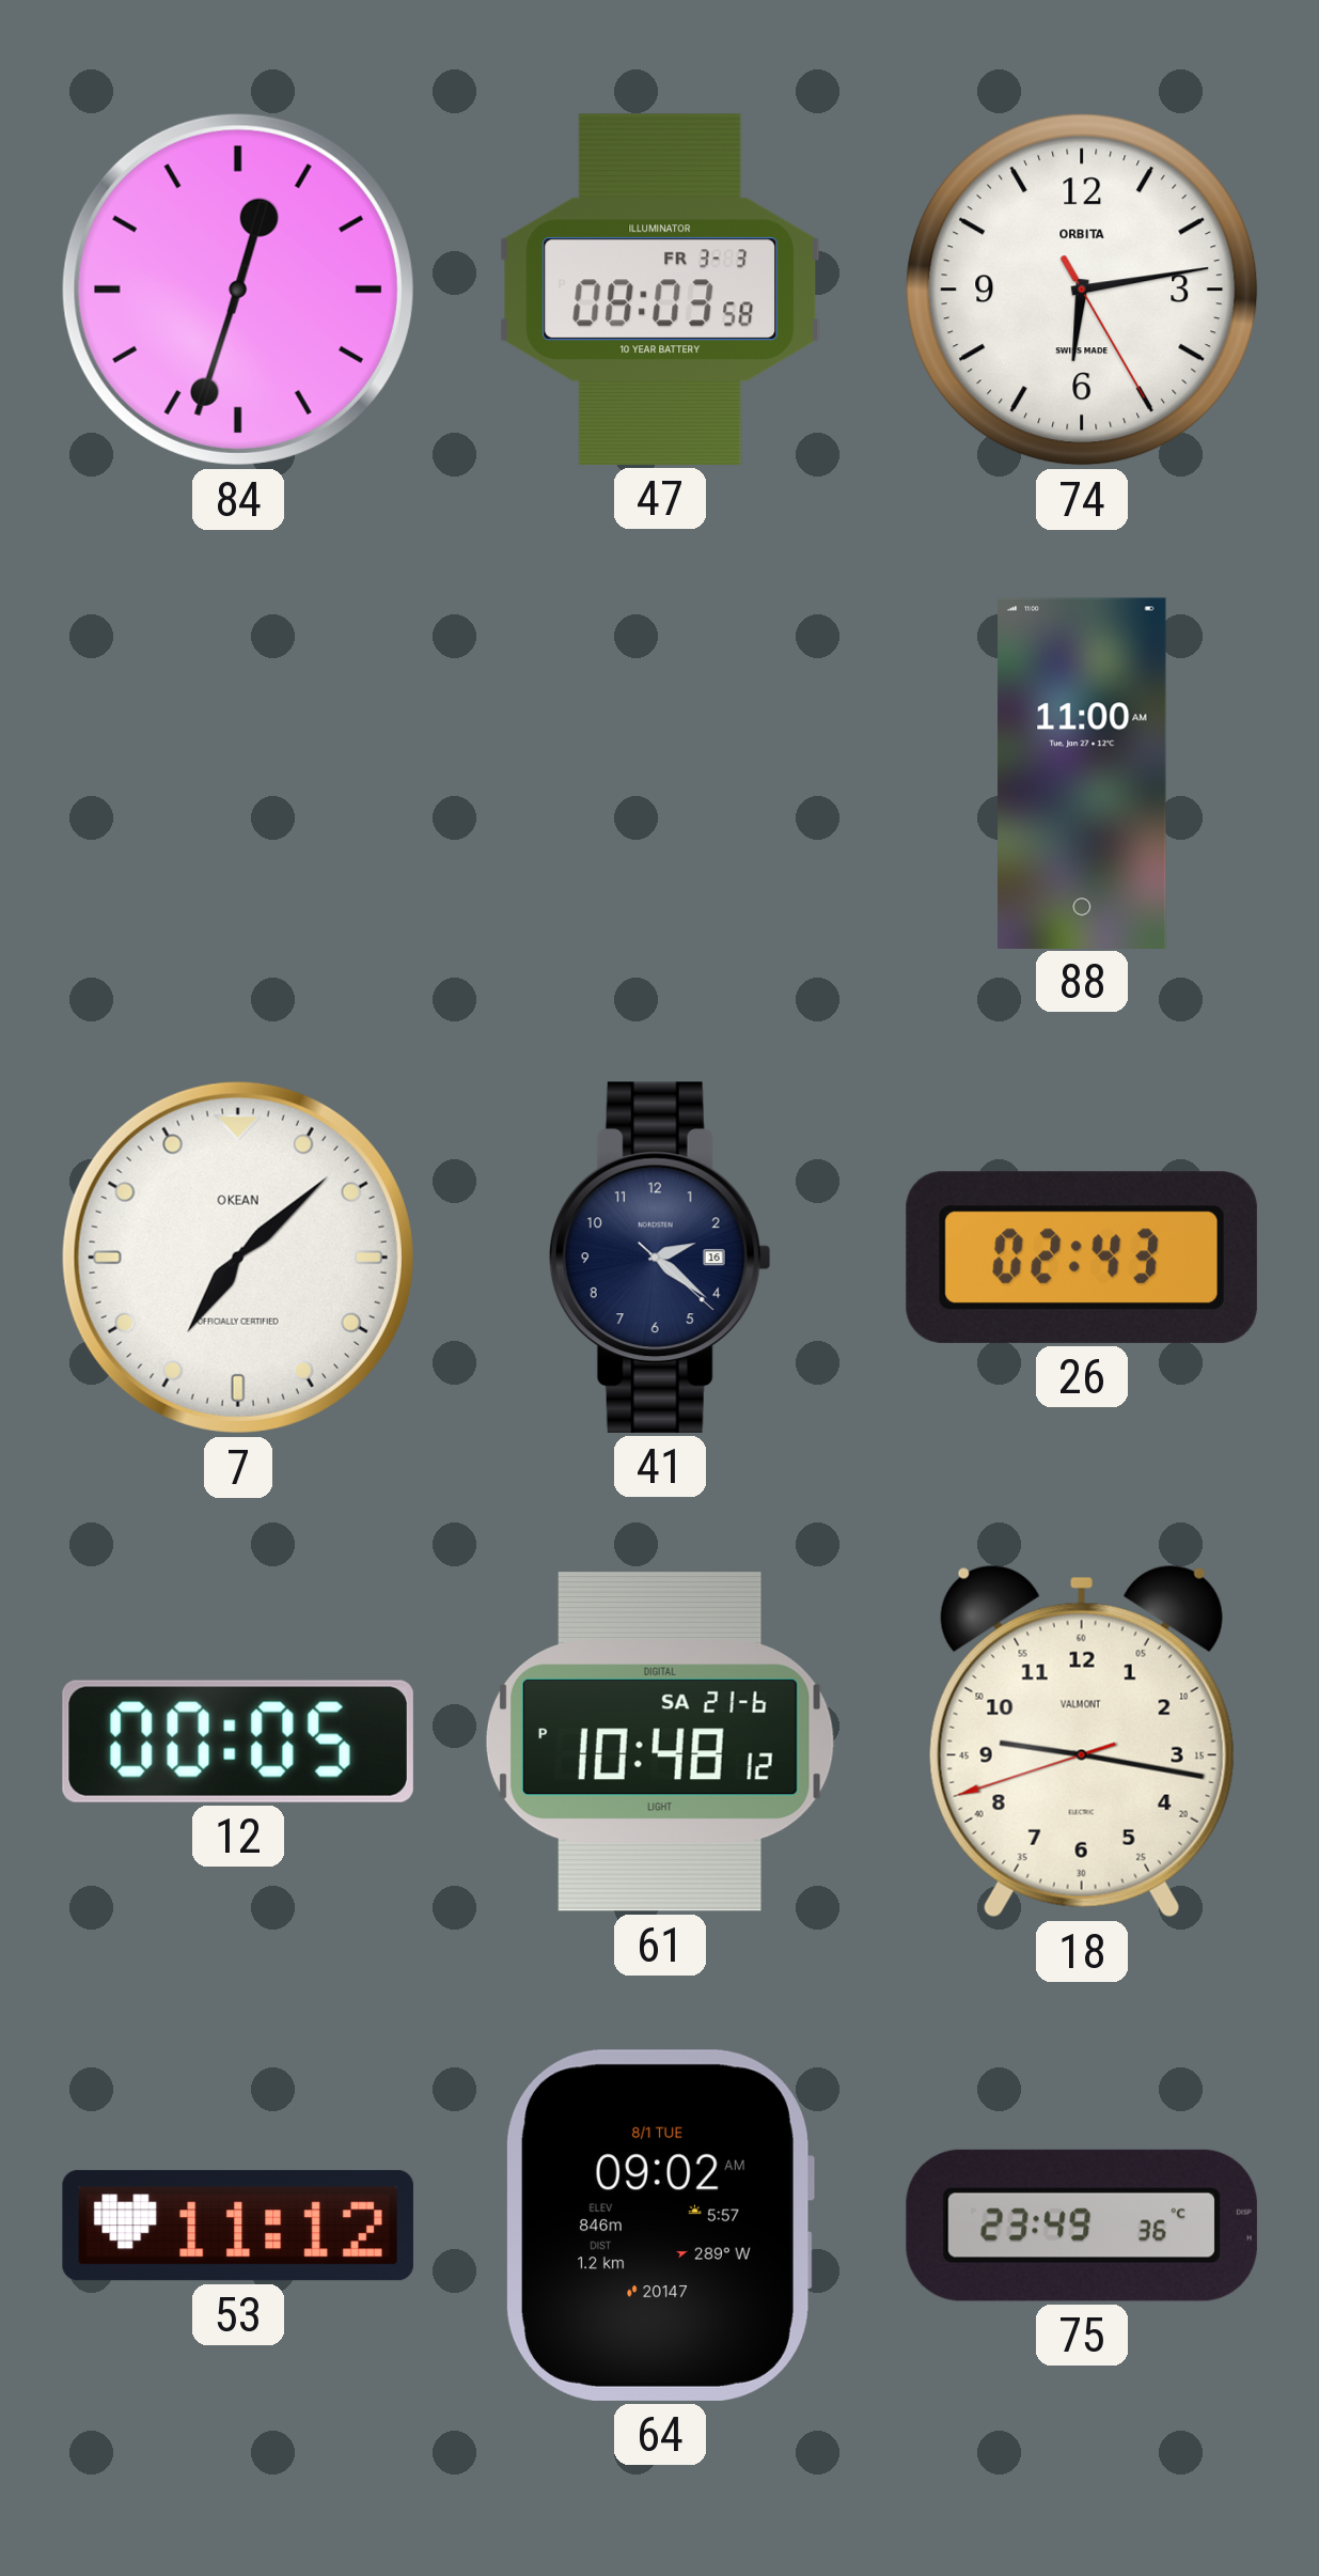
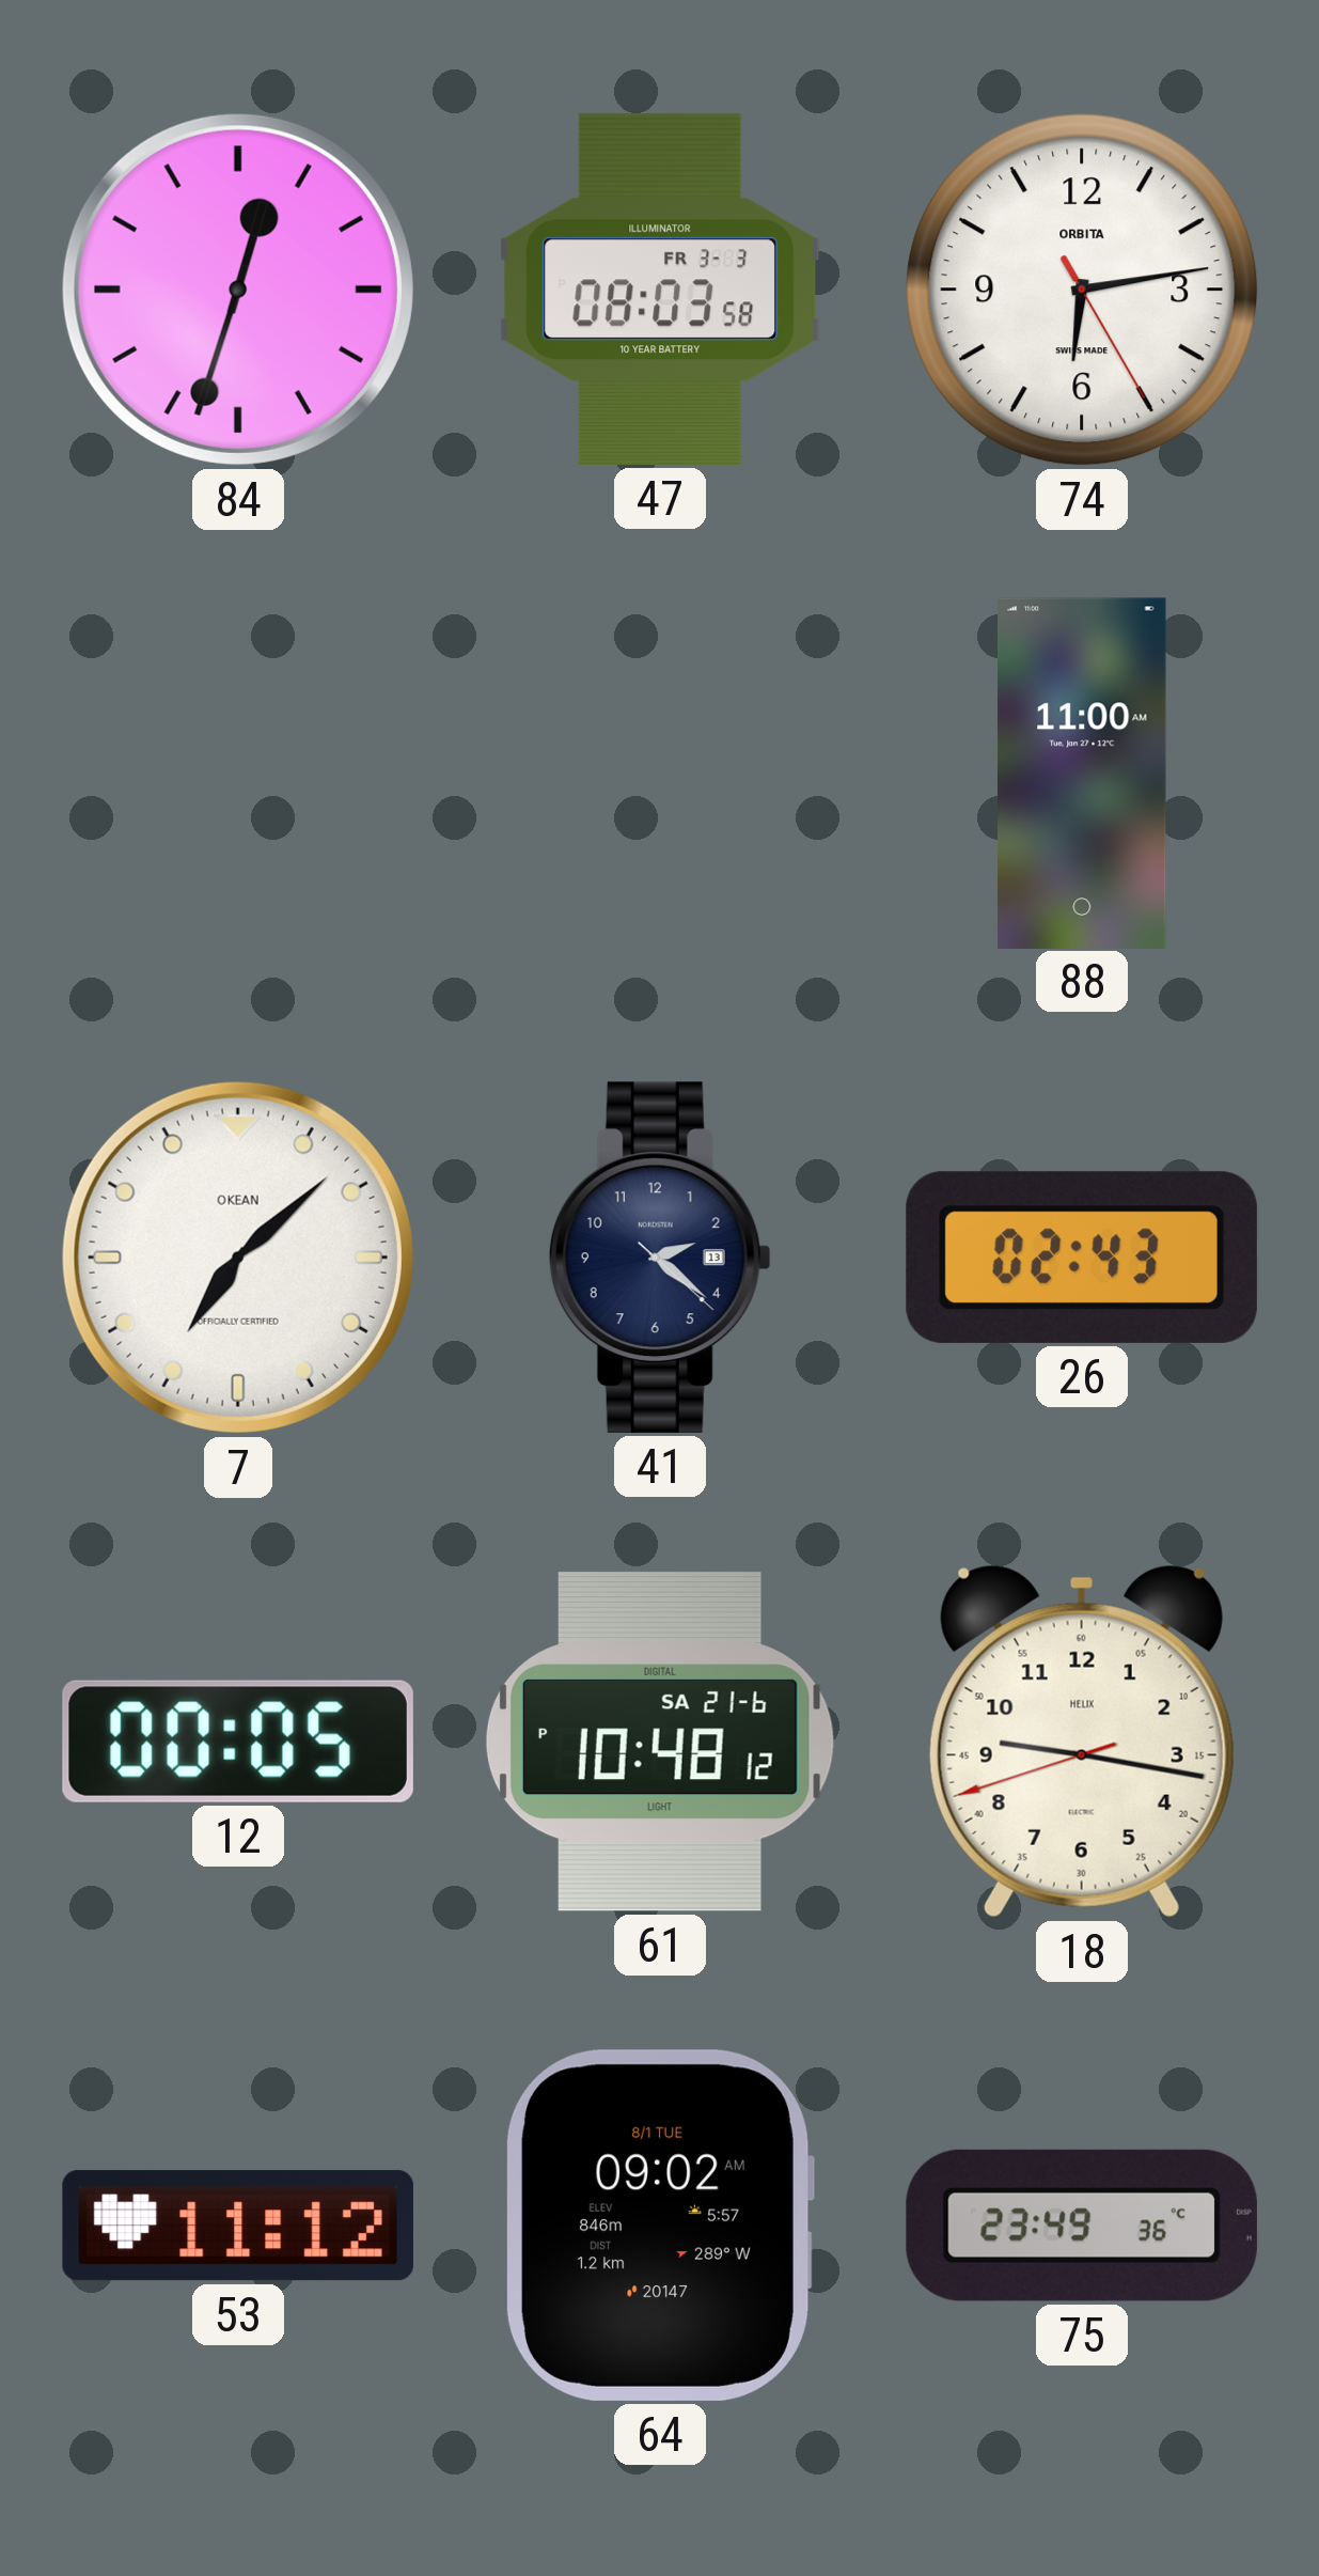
41 date: 16 -> 13 (660, 1258)
18 brand: VALMONT -> HELIX (1082, 1742)
